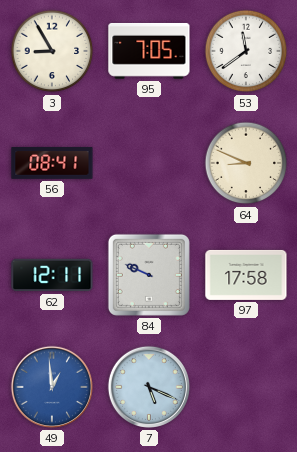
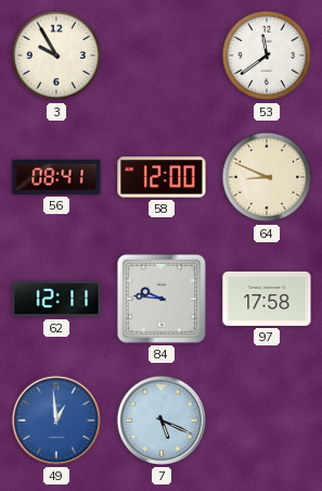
3: 8:55 -> 9:55 (56, 55)
95: 7:05 -> none (149, 51)
58: none -> 12:00 (162, 177)
84: 9:49 -> 9:46 (162, 299)
